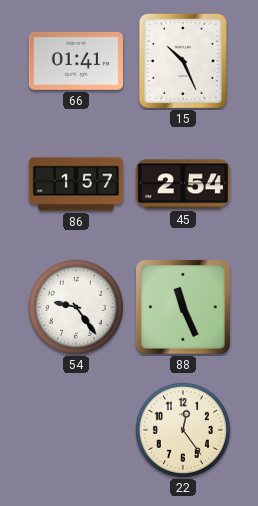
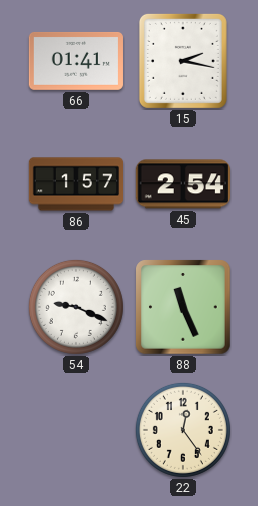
15: 10:26 -> 2:17 (183, 61)
54: 9:24 -> 9:19 (76, 307)
